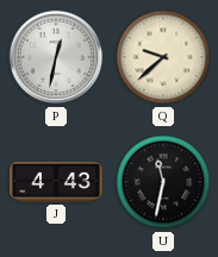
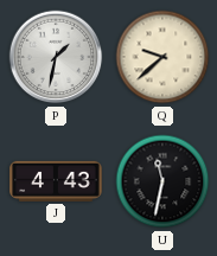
P: 12:32 -> 1:32 (56, 57)
